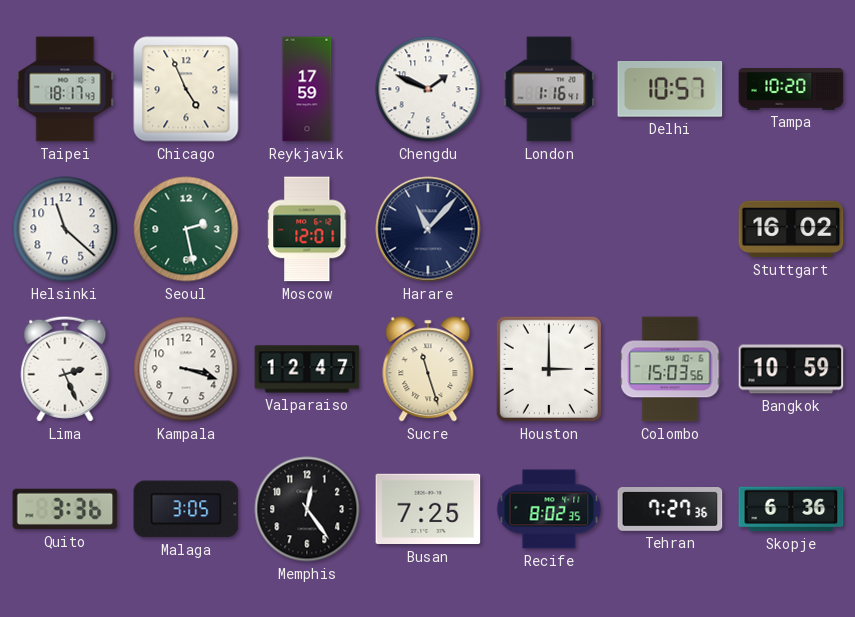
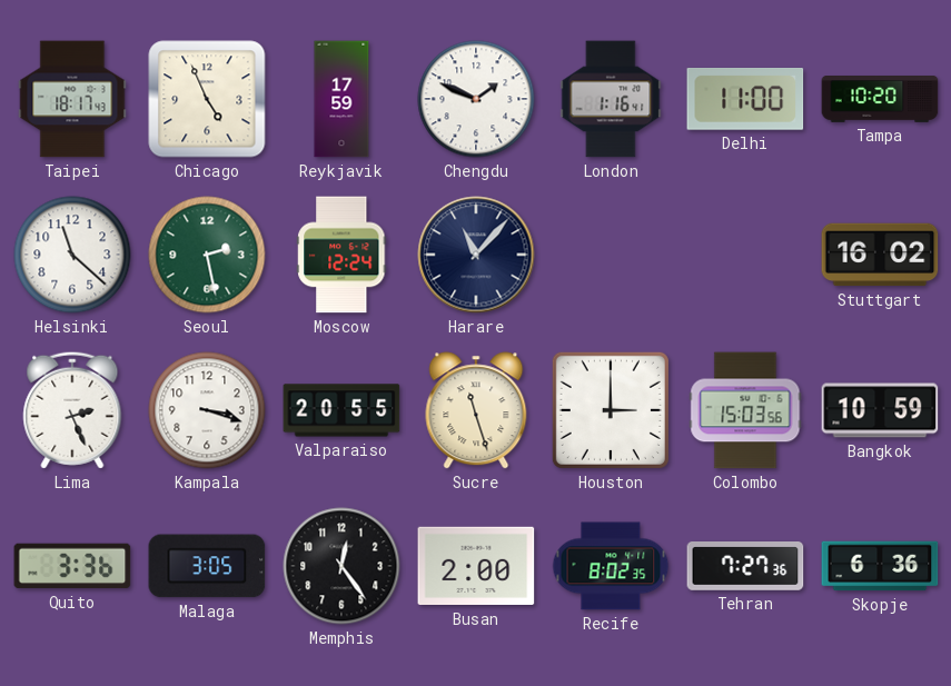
Delhi: 10:57 -> 11:00 (745, 100)
Moscow: 12:01 -> 12:24 (341, 255)
Valparaiso: 12:47 -> 20:55 (341, 410)
Busan: 7:25 -> 2:00 (476, 566)
